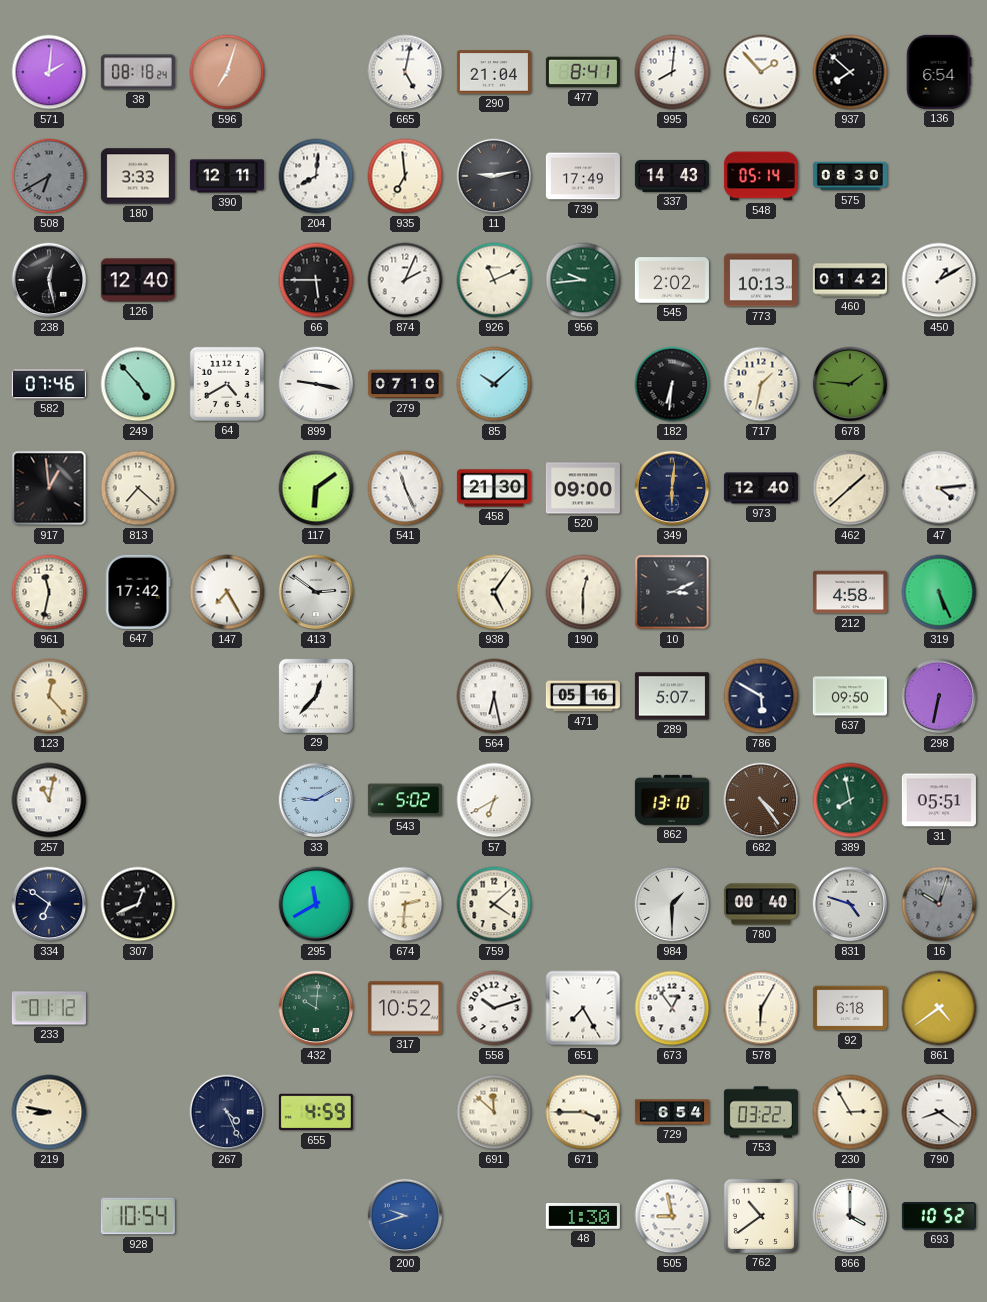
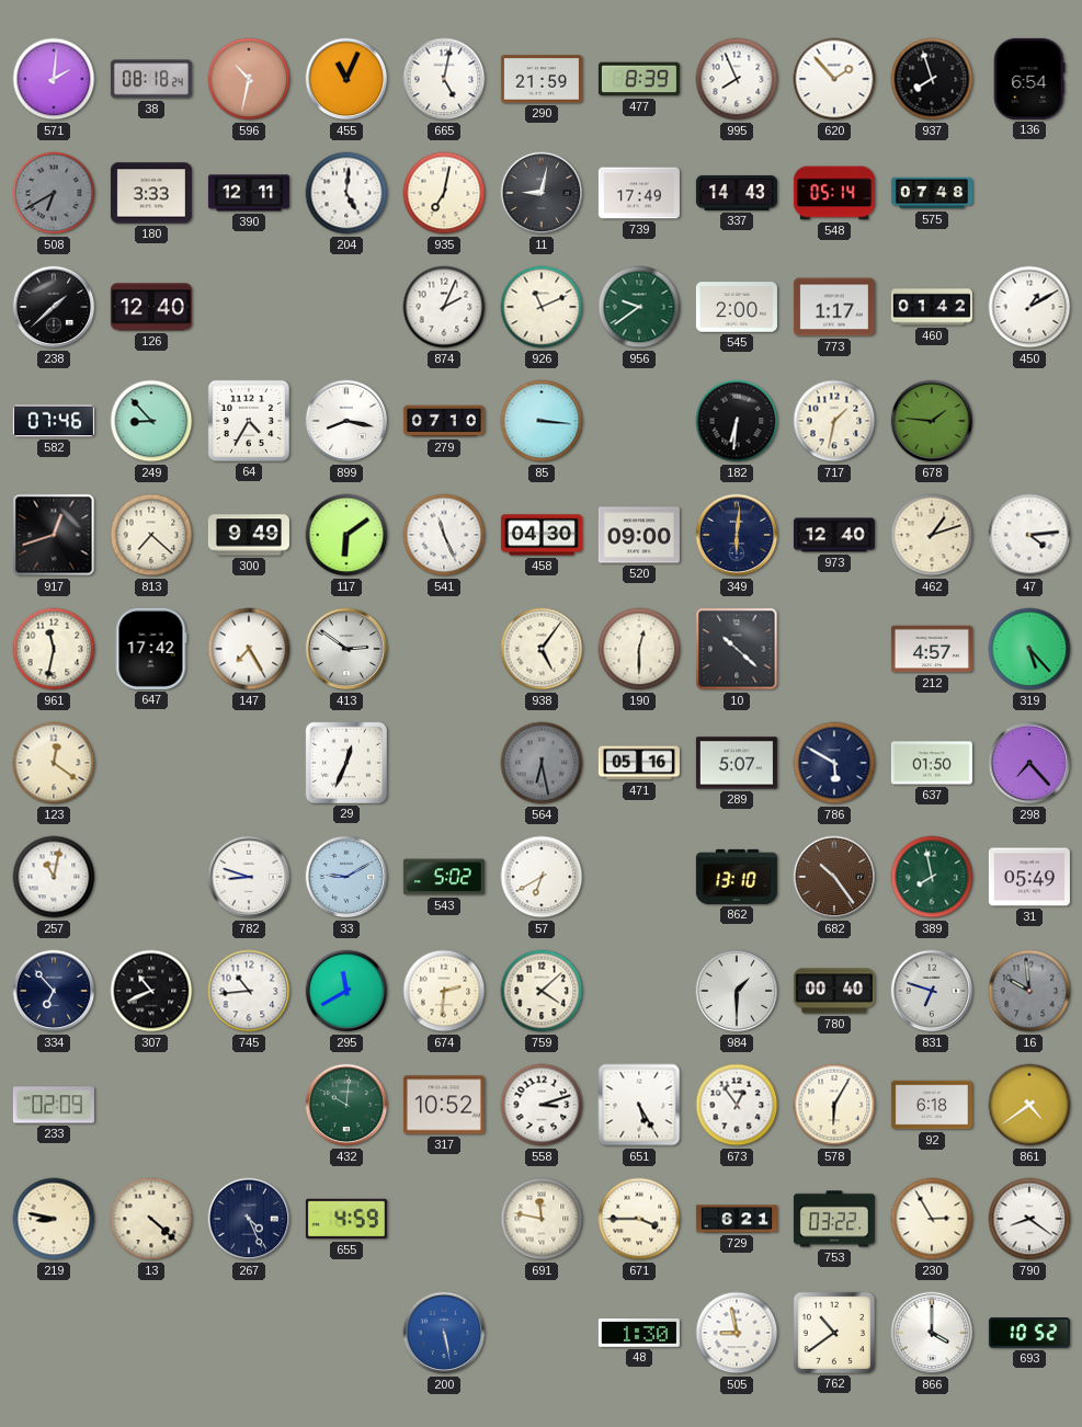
596: 7:03 -> 10:32 (249, 79)
455: none -> 11:04 (346, 79)
290: 21:04 -> 21:59 (542, 79)
477: 8:41 -> 8:39 (639, 79)
995: 8:01 -> 7:56 (737, 79)
937: 7:52 -> 7:57 (932, 79)
204: 8:01 -> 5:01 (346, 193)
935: 6:59 -> 7:02 (444, 193)
11: 9:13 -> 9:02 (542, 193)
575: 08:30 -> 07:48 (932, 193)
238: 12:28 -> 1:38 (54, 307)
66: 5:45 -> none (316, 280)
956: 9:44 -> 9:39 (639, 307)
545: 2:02 -> 2:00 (737, 307)
773: 10:13 -> 1:17 (834, 307)
249: 4:53 -> 8:53 (151, 421)
64: 4:40 -> 4:35 (249, 421)
899: 9:17 -> 8:17 (346, 421)
85: 10:08 -> 3:16 (542, 421)
917: 12:59 -> 12:42 (54, 535)
300: none -> 9:49 (249, 535)
458: 21:30 -> 04:30 (542, 535)
462: 1:38 -> 1:12 (932, 535)
10: 3:11 -> 10:22 (737, 649)
212: 4:58 -> 4:57 (932, 649)
319: 5:26 -> 5:23 (1029, 649)
123: 12:23 -> 12:21 (54, 763)
29: 12:37 -> 12:34 (346, 763)
564 dial: white -> grey (542, 763)
637: 09:50 -> 01:50 (932, 763)
298: 6:32 -> 7:23 (1029, 763)
782: none -> 8:48 (249, 877)
682: 4:24 -> 10:24 (834, 877)
31: 05:51 -> 05:49 (1029, 877)
334: 6:51 -> 6:53 (54, 991)
307: 12:41 -> 10:41 (151, 991)
745: none -> 10:44 (249, 991)
831: 4:48 -> 6:48 (932, 991)
16: 10:03 -> 9:59 (1029, 991)
233: 01:12 -> 02:09 (54, 1105)
558: 10:12 -> 3:12 (542, 1105)
651: 7:25 -> 5:25 (639, 1105)
13: none -> 4:22 (151, 1219)
691: 11:52 -> 11:47 (542, 1219)
729: 6:54 -> 6:21 (737, 1219)
928: 10:54 -> none (138, 1216)
200: 9:42 -> 5:28 (444, 1333)
